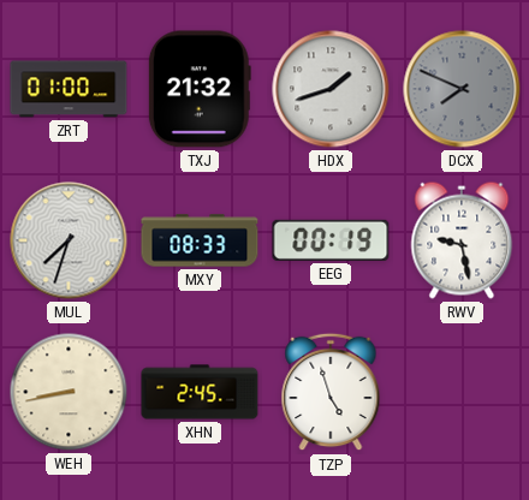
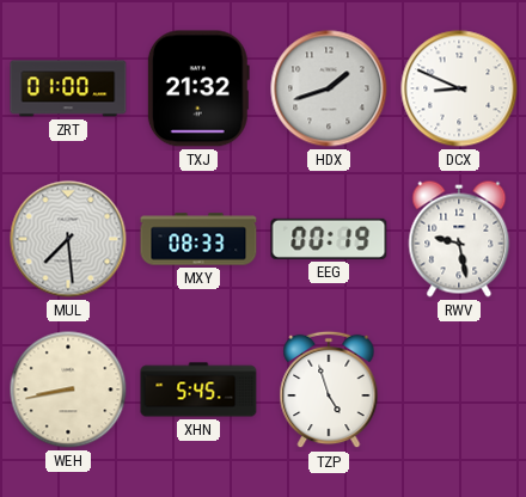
DCX: 7:49 -> 8:49 (459, 88)
DCX dial: grey -> white (459, 88)
MUL: 7:33 -> 7:29 (68, 239)
XHN: 2:45 -> 5:45 (198, 389)
